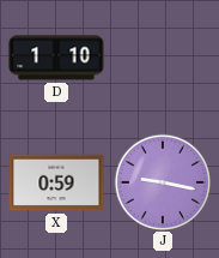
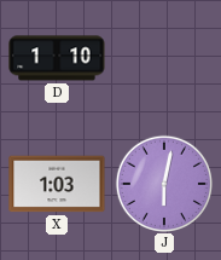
X: 0:59 -> 1:03 (57, 184)
J: 9:17 -> 6:02 (163, 183)
